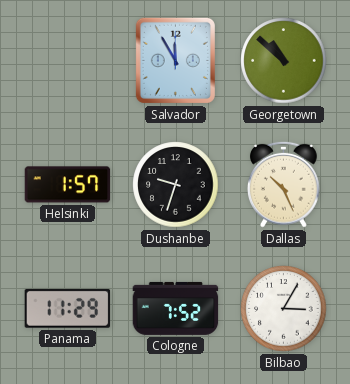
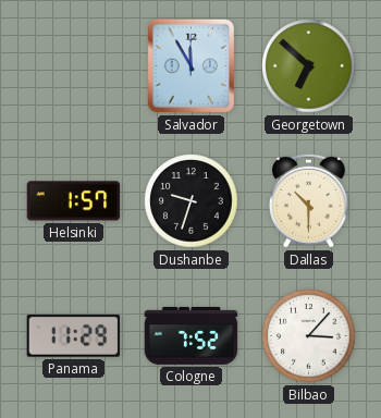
Georgetown: 10:52 -> 6:52 (309, 66)
Dallas: 10:26 -> 10:30 (309, 200)
Bilbao: 3:05 -> 3:07 (309, 336)
